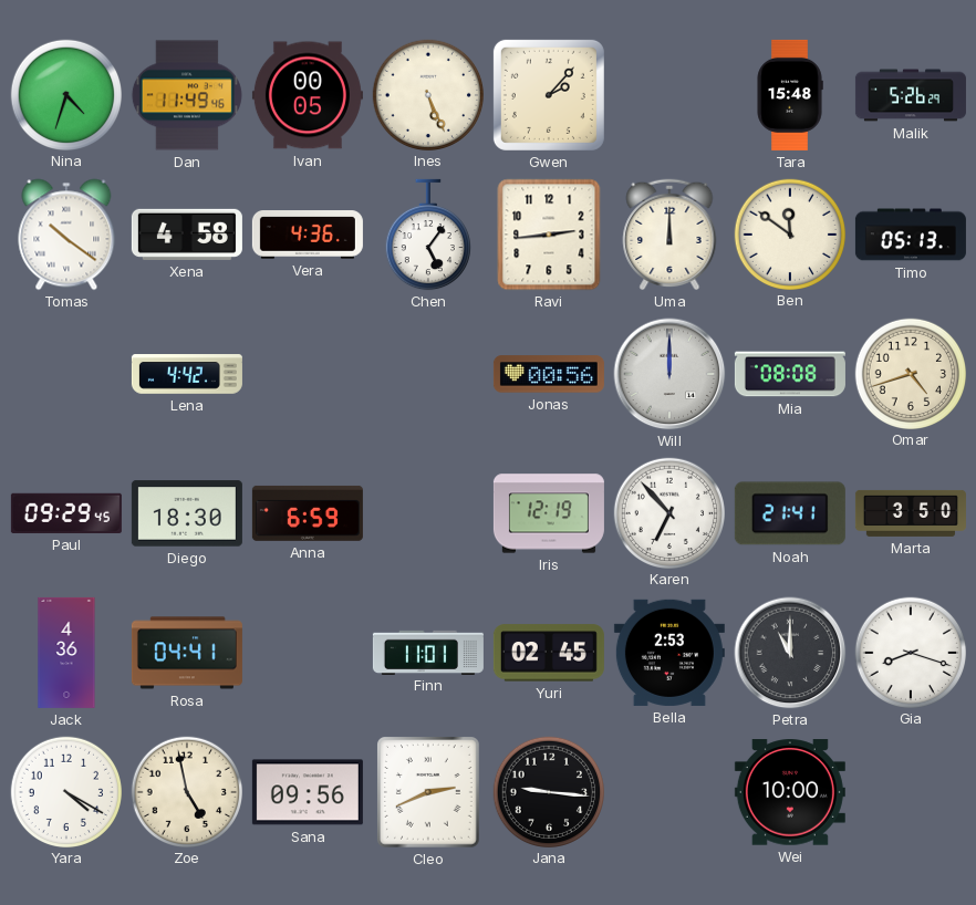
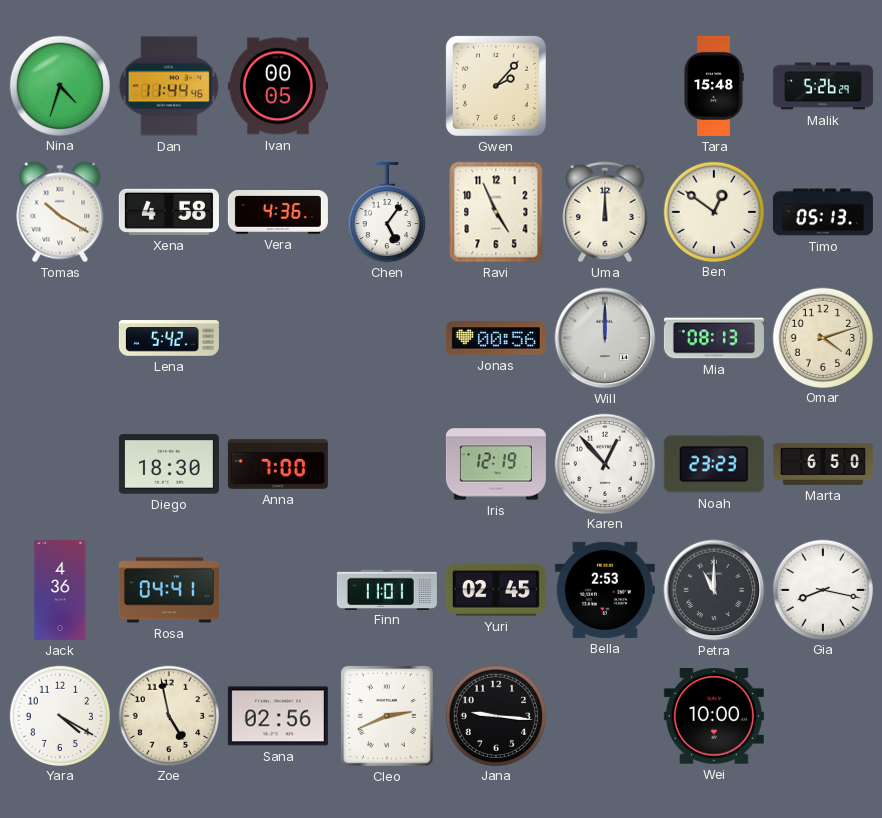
Dan: 11:49 -> 11:44 (169, 86)
Ines: 5:26 -> none (427, 94)
Tomas: 10:21 -> 10:20 (60, 212)
Ravi: 2:44 -> 4:56 (496, 212)
Ben: 11:51 -> 12:51 (713, 211)
Lena: 4:42 -> 5:42 (169, 338)
Mia: 08:08 -> 08:13 (714, 338)
Omar: 4:42 -> 4:12 (822, 337)
Paul: 09:29 -> none (66, 513)
Anna: 6:59 -> 7:00 (278, 464)
Karen: 6:53 -> 12:53 (604, 463)
Noah: 21:41 -> 23:23 (714, 464)
Marta: 3:50 -> 6:50 (823, 464)
Gia: 8:18 -> 8:17 (822, 589)
Sana: 09:56 -> 02:56 (278, 716)
